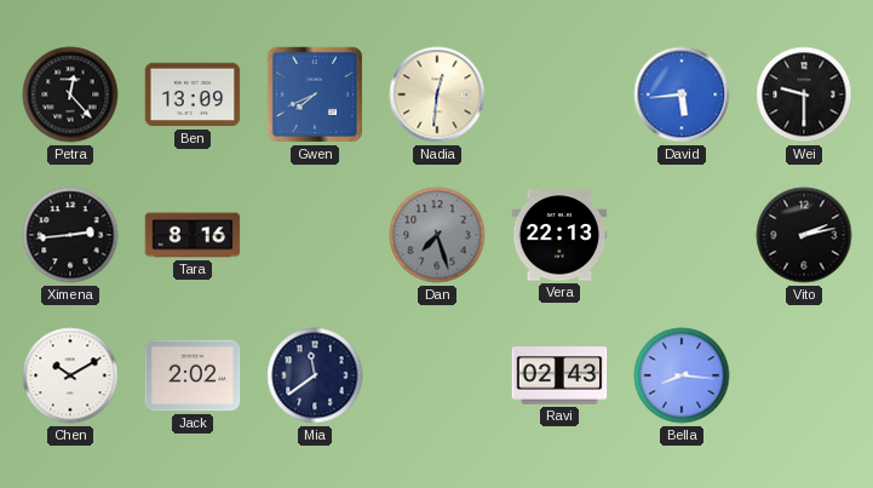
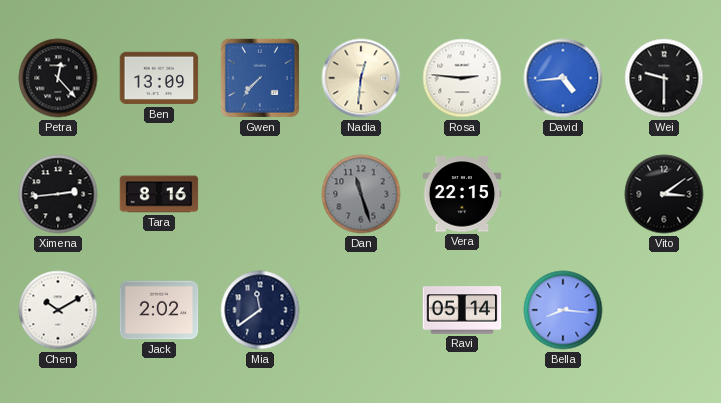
Gwen: 7:41 -> 7:37 (260, 78)
Rosa: none -> 2:46 (462, 78)
David: 5:44 -> 4:44 (563, 78)
Dan: 7:27 -> 11:27 (361, 194)
Vera: 22:13 -> 22:15 (462, 194)
Vito: 2:13 -> 3:09 (664, 194)
Ravi: 02:43 -> 05:14 (462, 310)
